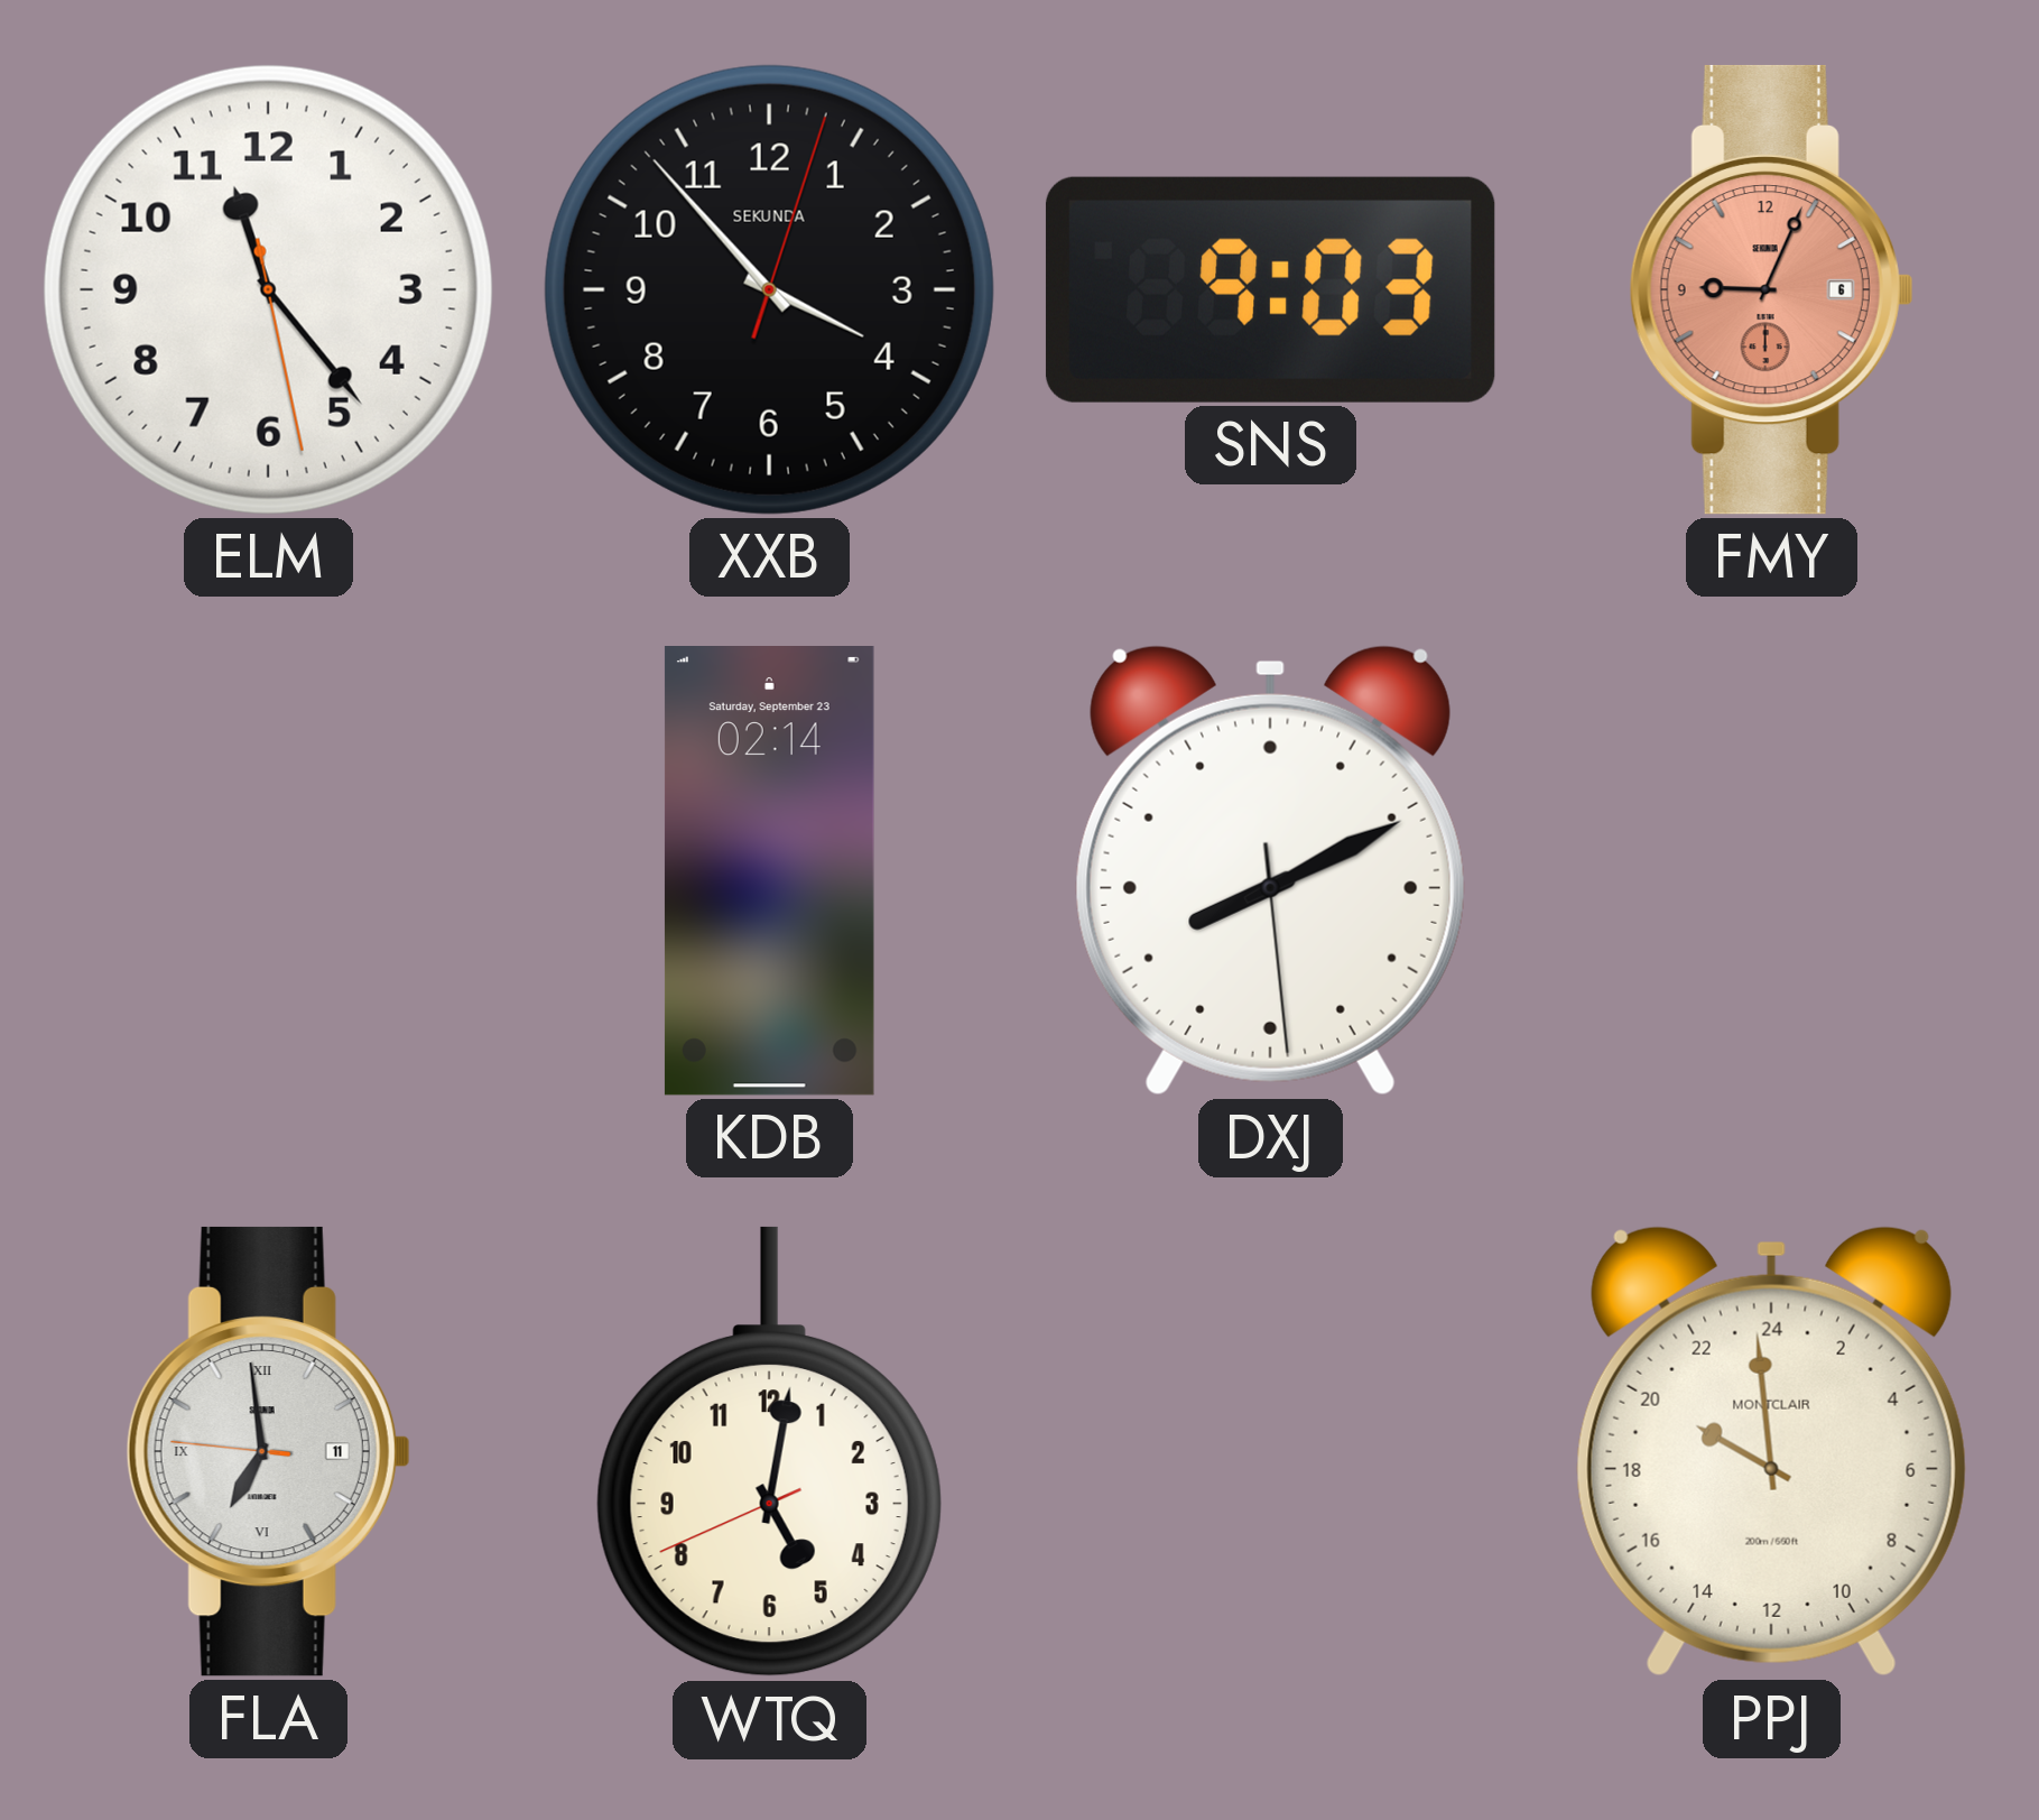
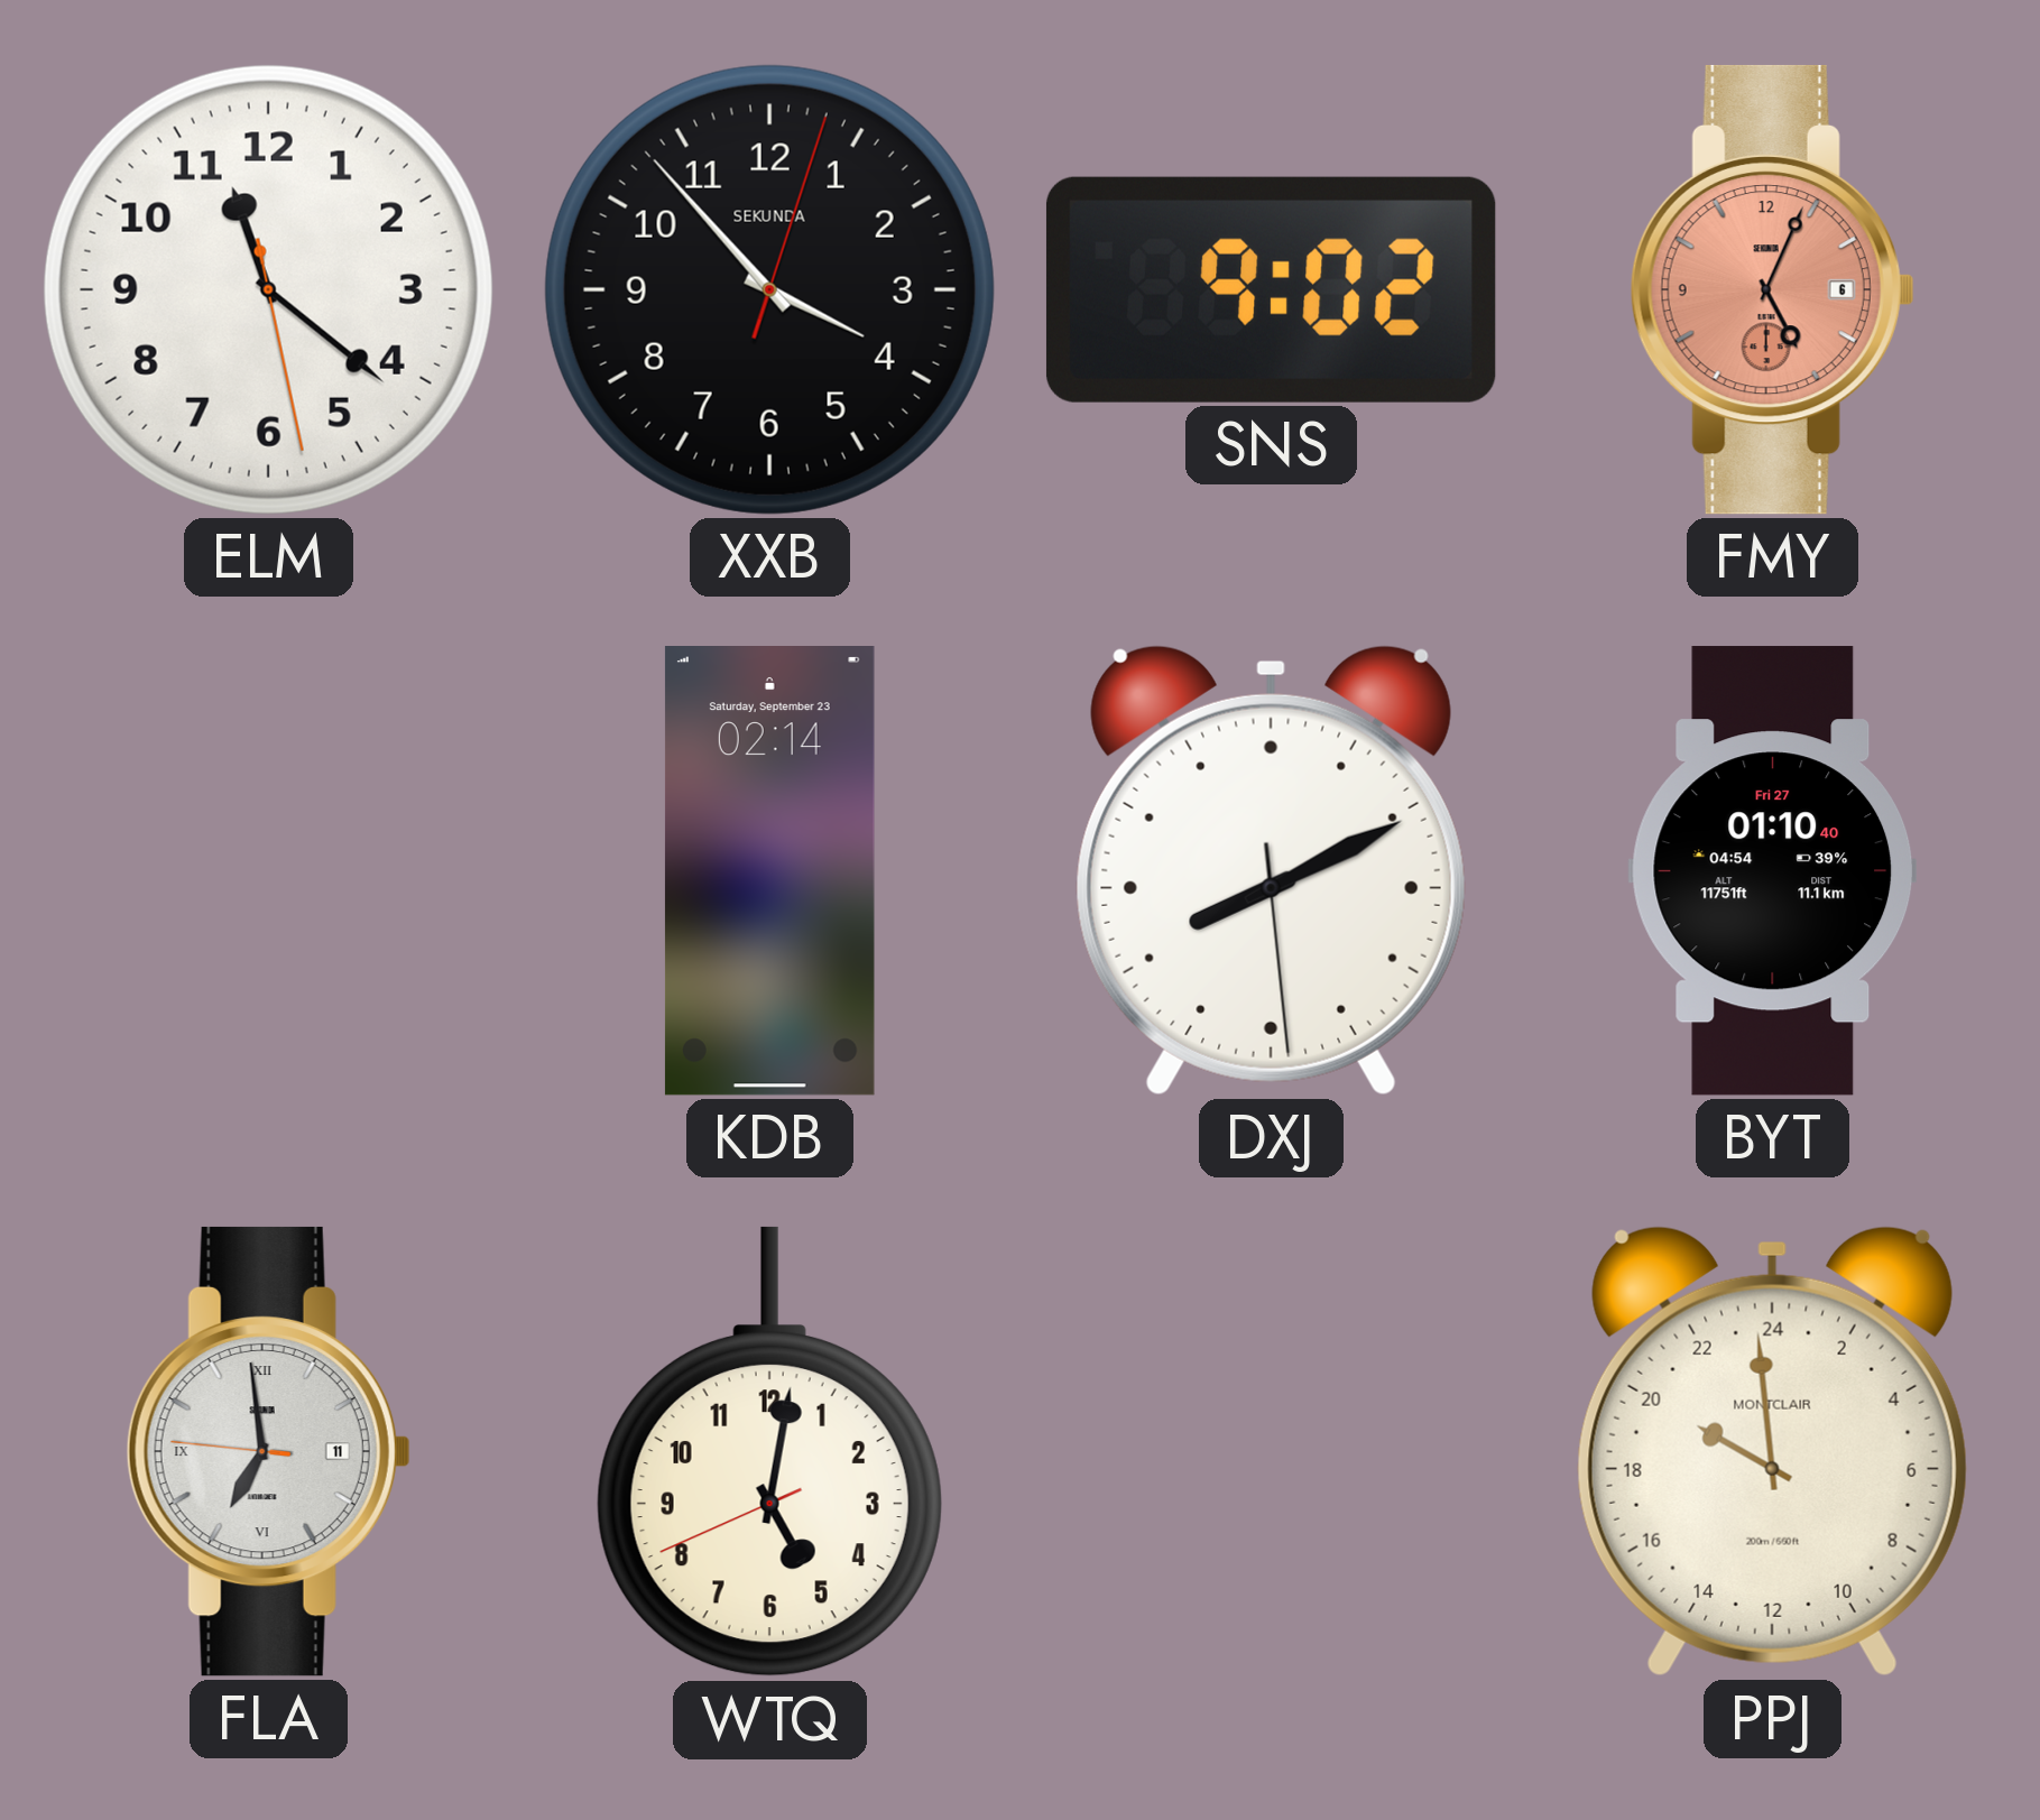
ELM: 11:23 -> 11:21 (268, 289)
SNS: 9:03 -> 9:02 (1271, 289)
FMY: 9:04 -> 5:04 (1772, 289)
BYT: none -> 01:10 (1773, 871)
